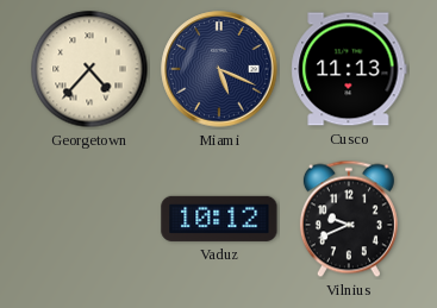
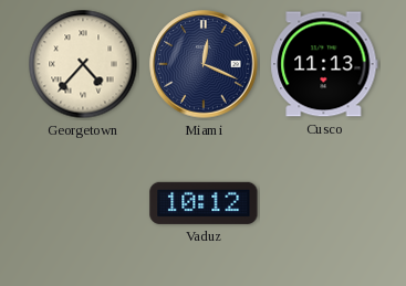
Miami: 5:19 -> 12:19 (204, 64)
Vilnius: 9:41 -> none (349, 219)
